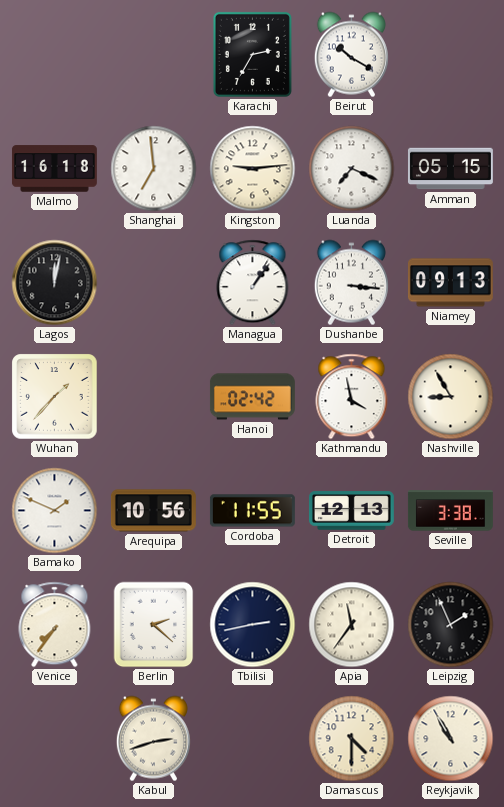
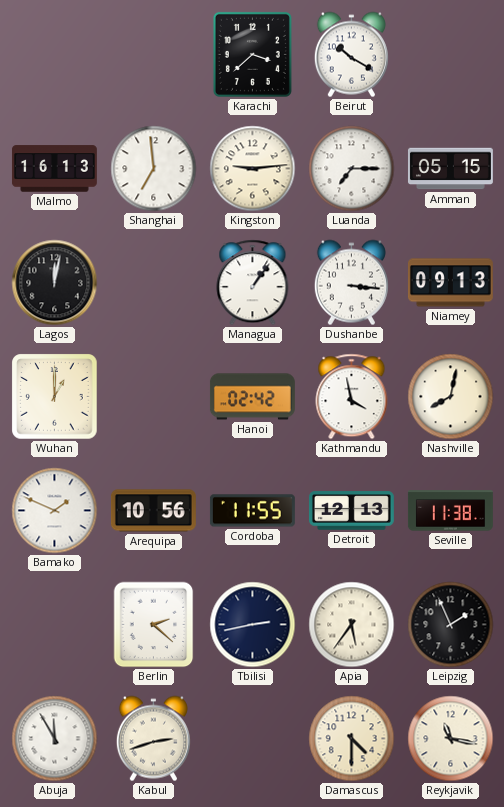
Karachi: 2:35 -> 3:38 (252, 54)
Malmo: 16:18 -> 16:13 (54, 169)
Luanda: 7:19 -> 7:15 (352, 169)
Wuhan: 1:37 -> 1:00 (55, 397)
Nashville: 8:55 -> 8:02 (451, 397)
Seville: 3:38 -> 11:38 (450, 511)
Venice: 7:36 -> none (55, 625)
Apia: 11:36 -> 5:36 (352, 625)
Abuja: none -> 11:55 (55, 739)
Reykjavik: 10:55 -> 11:17 (451, 739)
